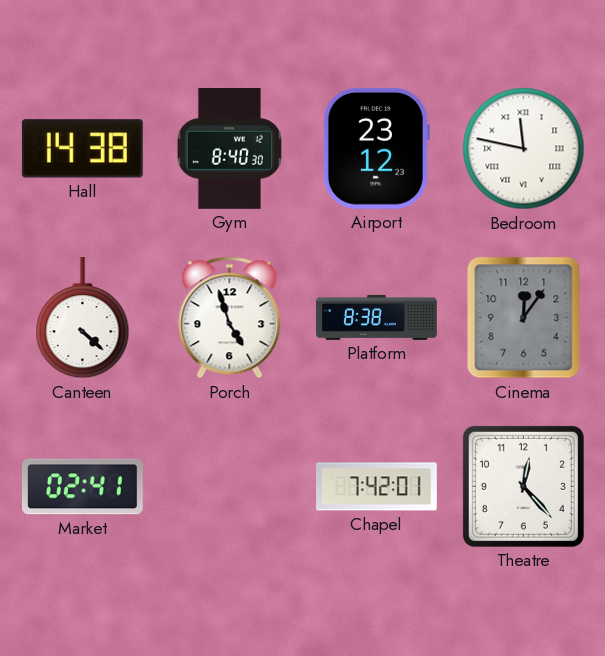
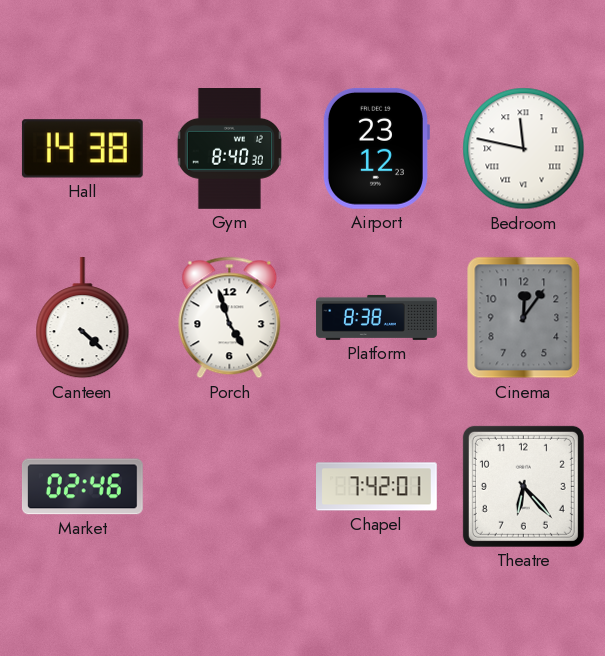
Market: 02:41 -> 02:46 (83, 487)
Theatre: 12:23 -> 6:23 (523, 486)
